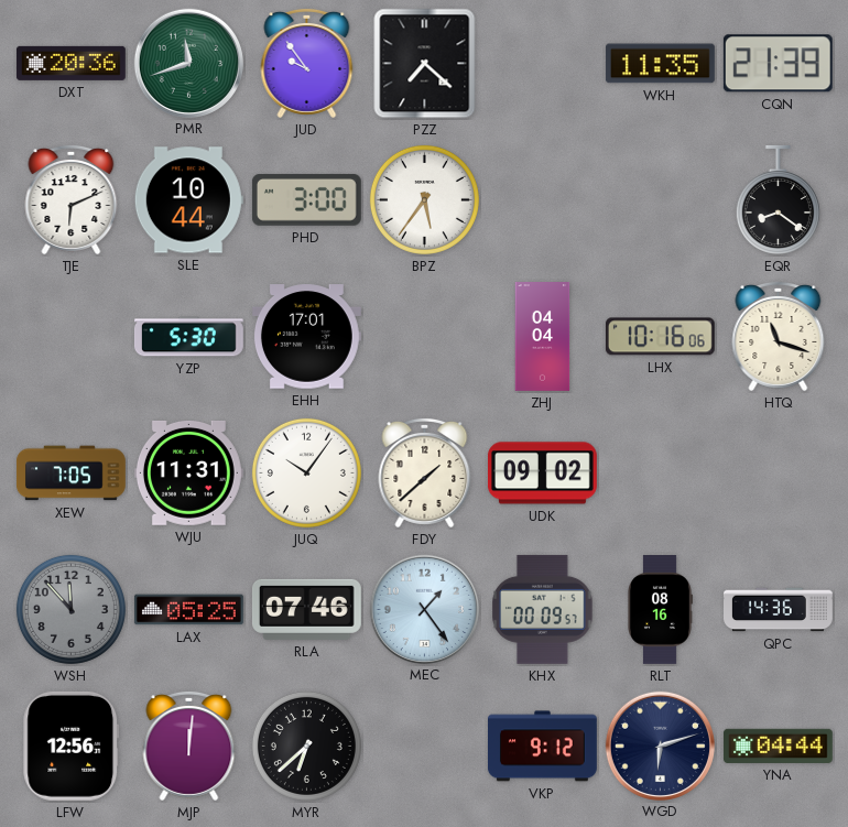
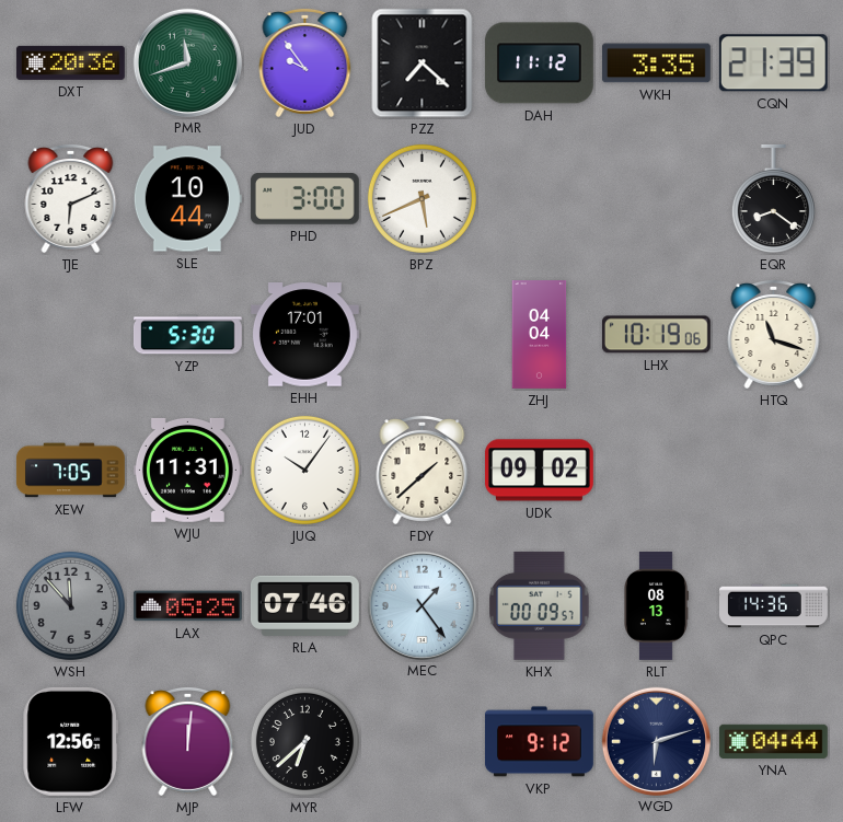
DAH: none -> 11:12 (539, 63)
WKH: 11:35 -> 3:35 (656, 63)
BPZ: 5:36 -> 5:41 (422, 198)
LHX: 10:16 -> 10:19 (656, 335)
RLT: 08:16 -> 08:13 (657, 606)
